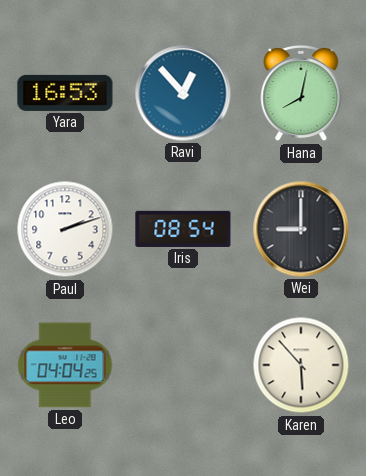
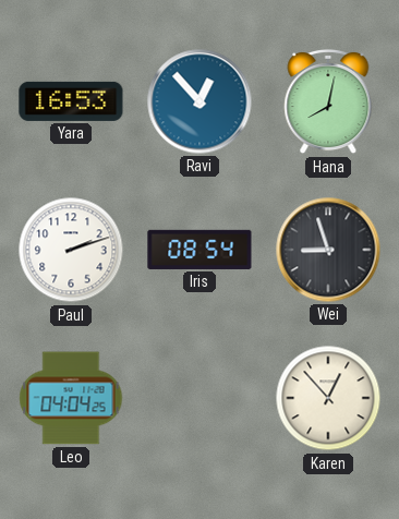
Wei: 9:00 -> 8:57 (328, 250)
Karen: 5:53 -> 12:53 (328, 398)
